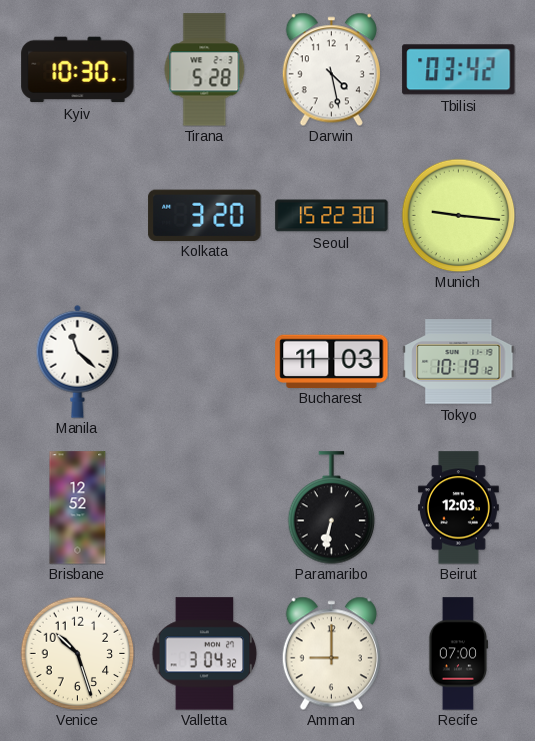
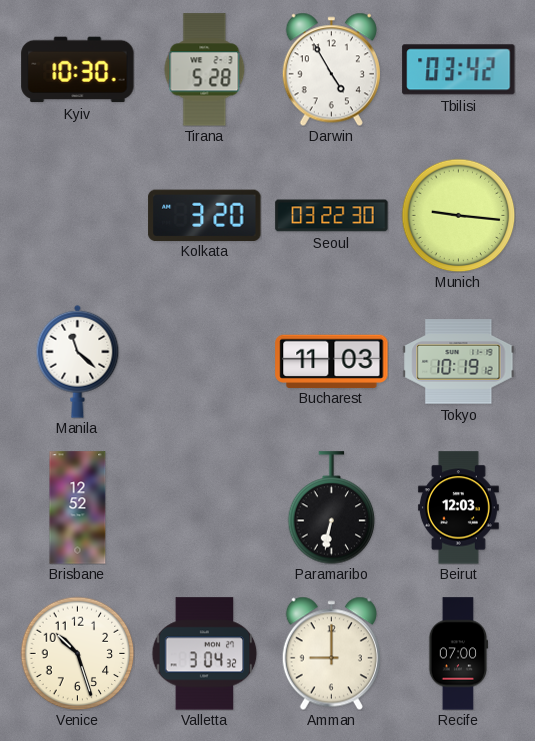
Darwin: 4:28 -> 4:55 (331, 69)
Seoul: 15:22 -> 03:22 (332, 216)
